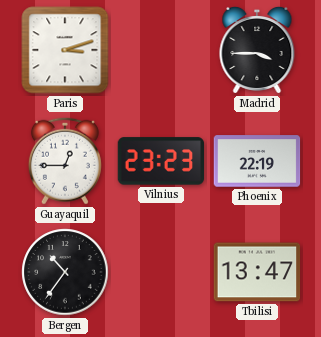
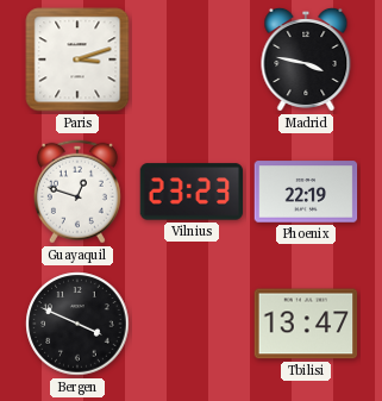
Madrid: 3:45 -> 3:47 (306, 59)
Guayaquil: 12:45 -> 12:48 (77, 192)
Bergen: 10:36 -> 3:49 (77, 324)
